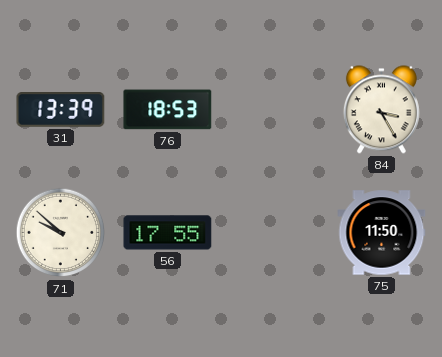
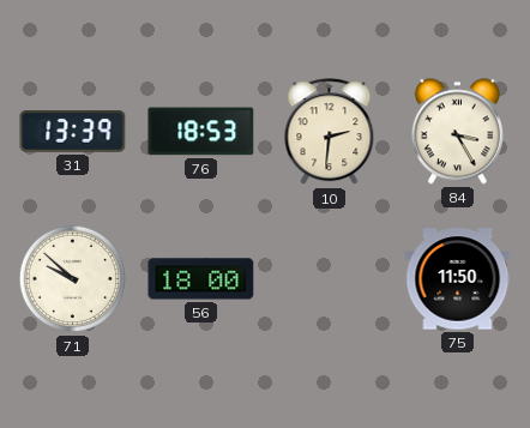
10: none -> 2:31 (330, 132)
56: 17:55 -> 18:00 (201, 279)
